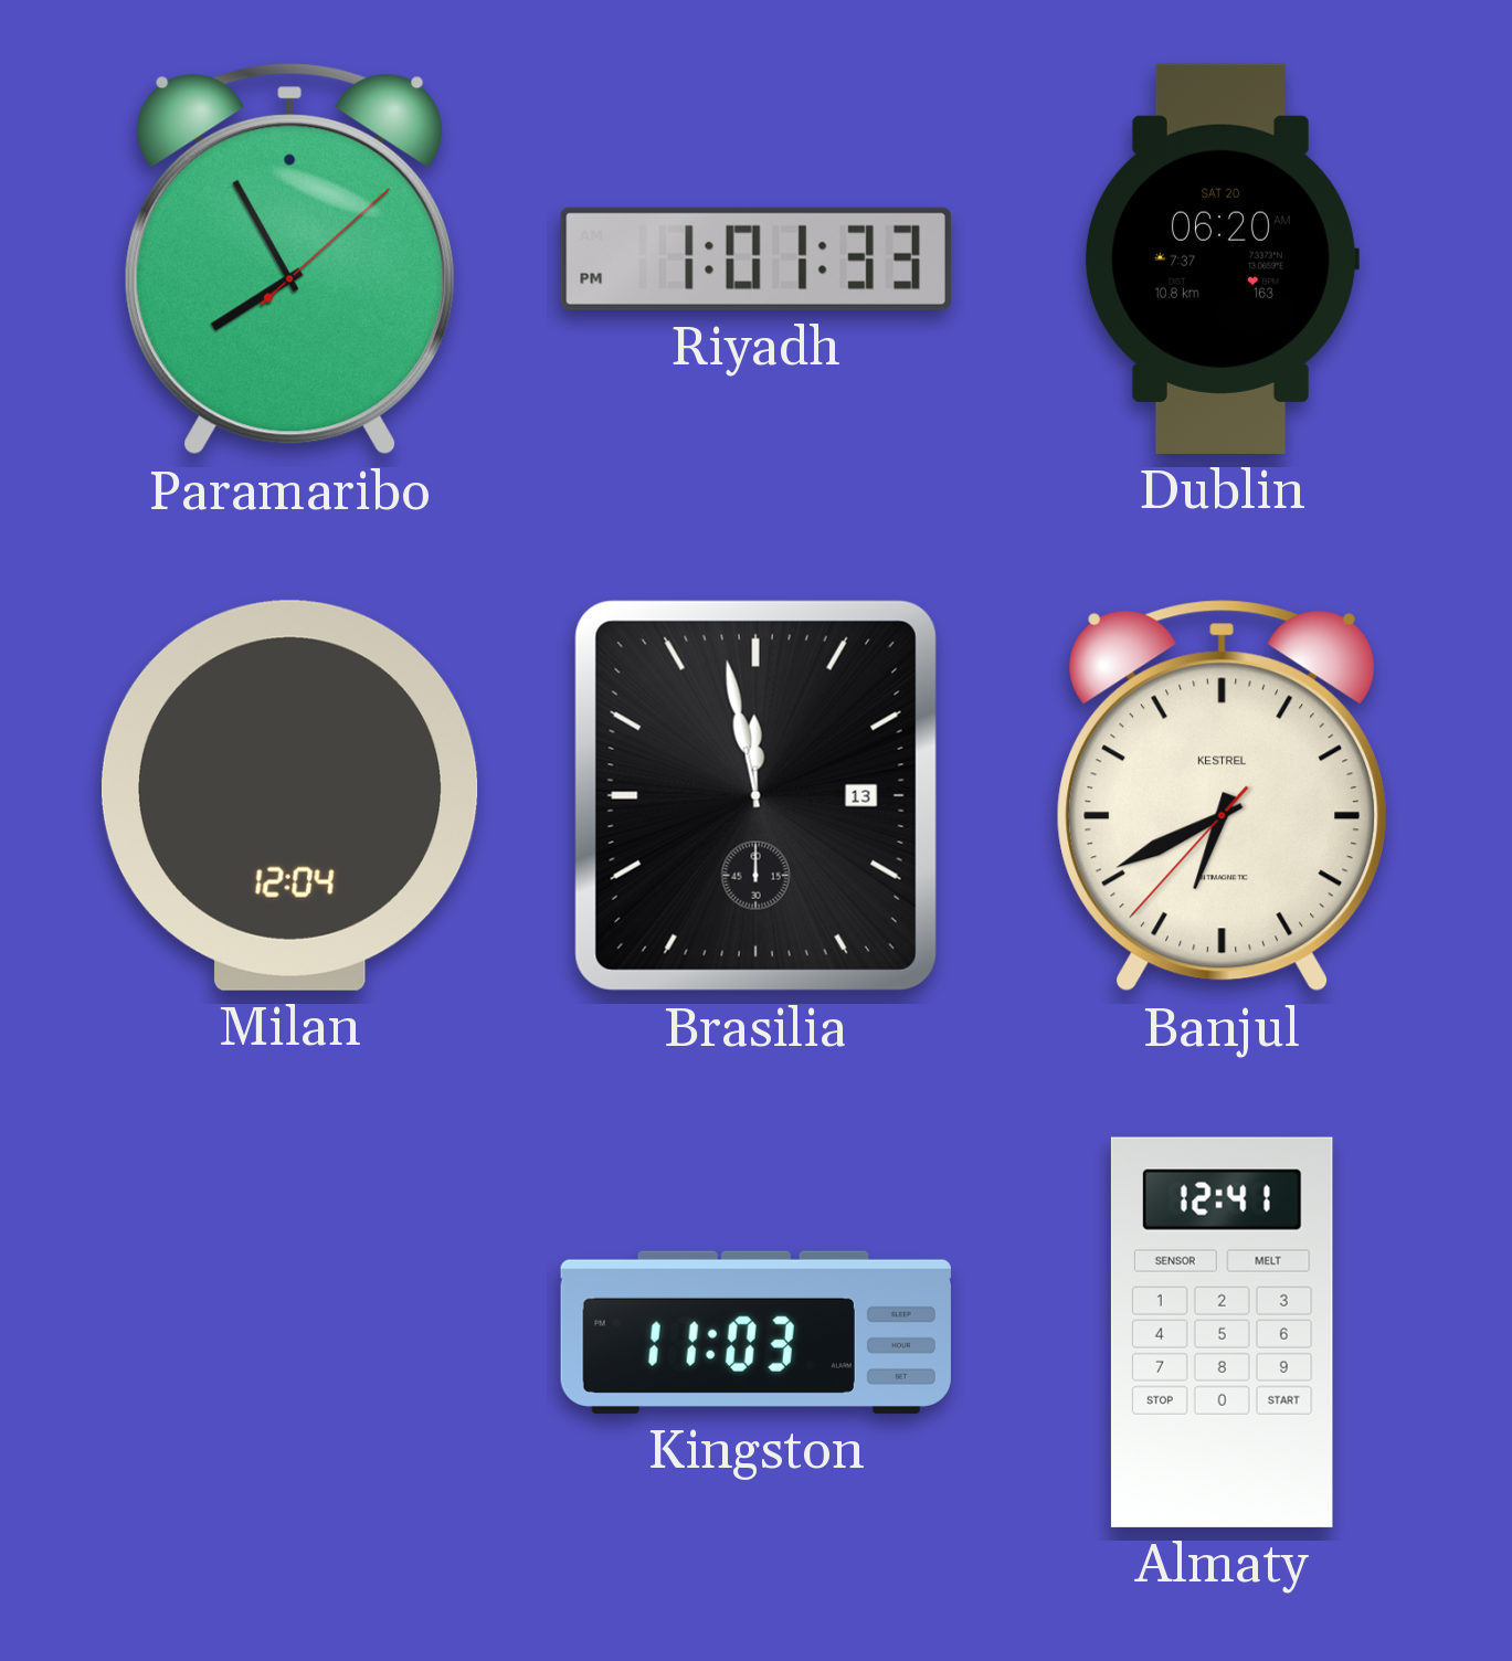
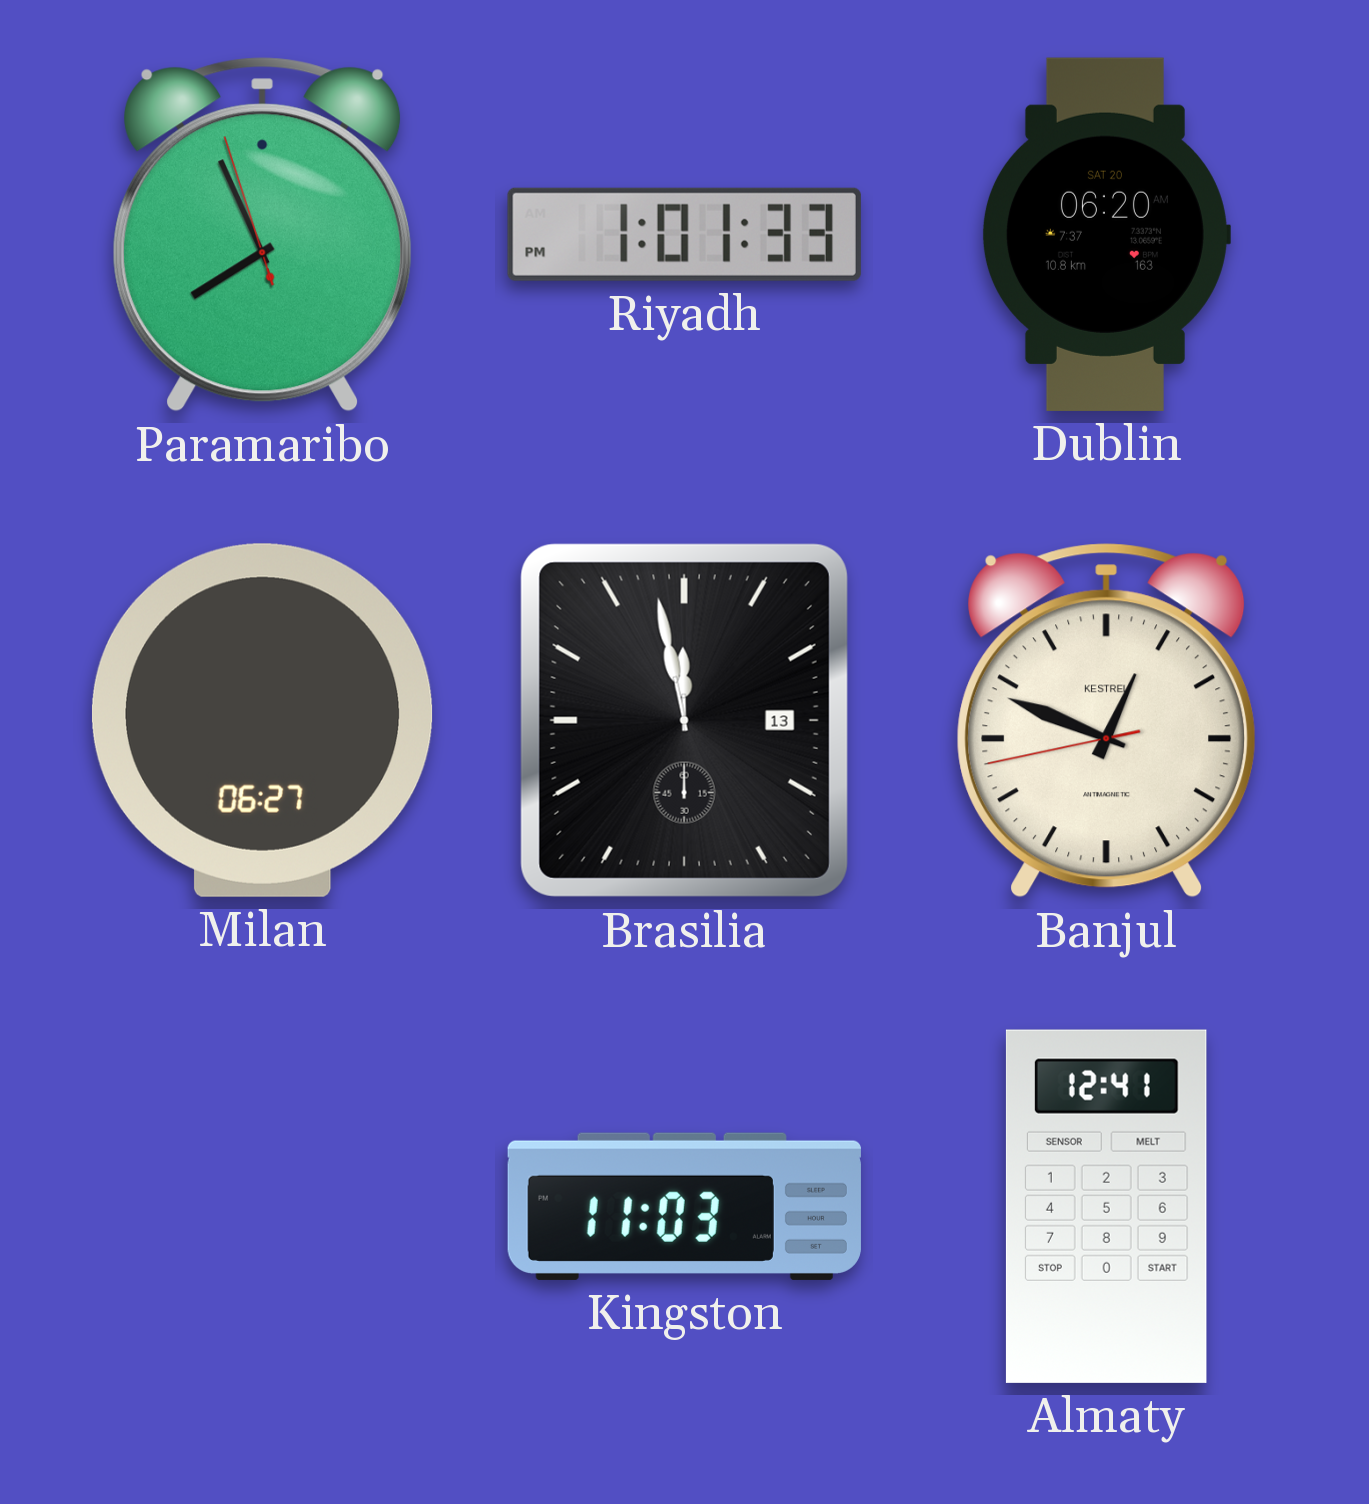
Paramaribo: 7:55:08 -> 7:55:57 (263, 235)
Milan: 12:04 -> 06:27 (262, 720)
Banjul: 6:40 -> 12:48 (1107, 721)
